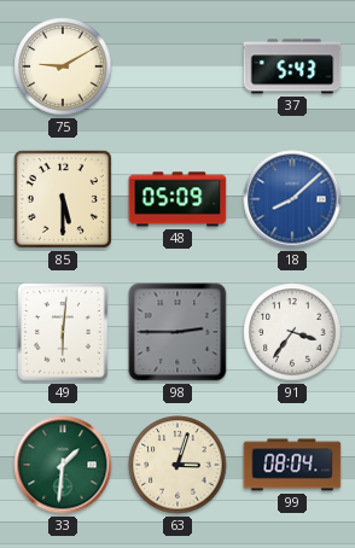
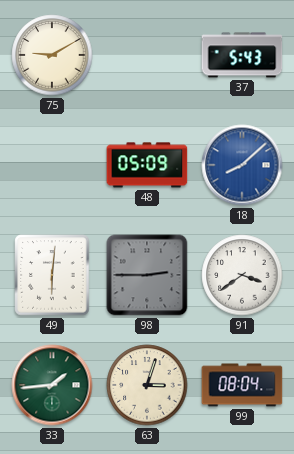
85: 5:30 -> none (63, 199)
91: 3:36 -> 3:39 (242, 275)
33: 1:31 -> 1:44 (52, 385)
